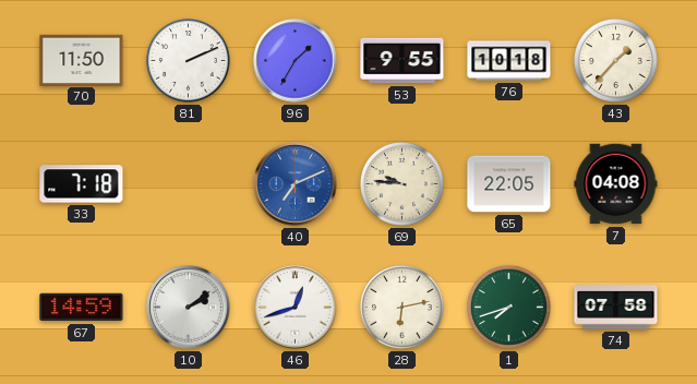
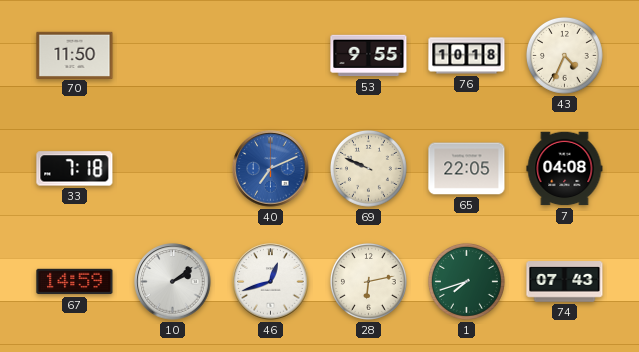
81: 2:11 -> none (189, 61)
96: 1:35 -> none (296, 61)
43: 1:37 -> 4:34 (565, 56)
69: 9:46 -> 9:49 (369, 169)
74: 07:58 -> 07:43 (565, 282)
